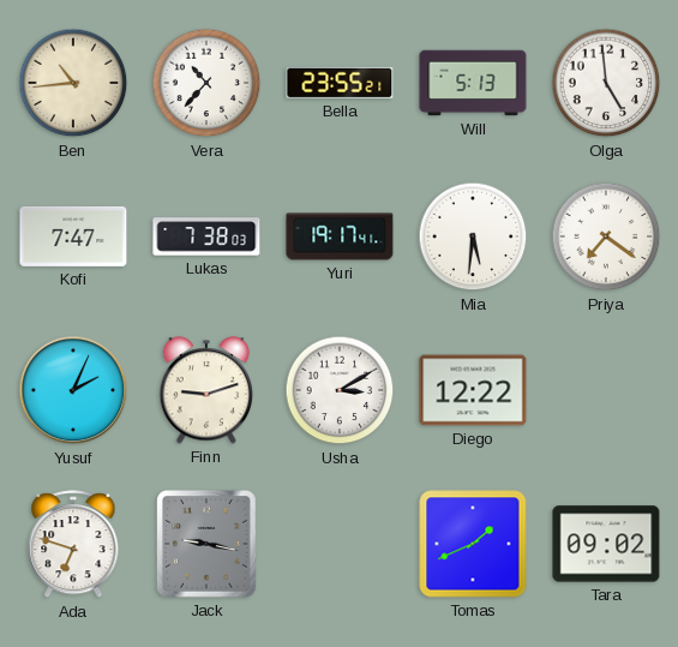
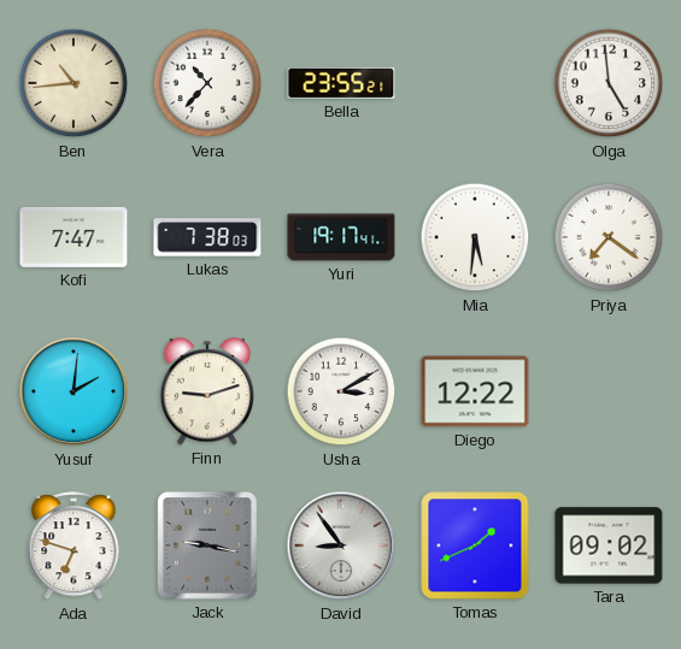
Will: 5:13 -> none (473, 83)
Yusuf: 2:04 -> 2:01 (74, 391)
David: none -> 8:54 (341, 545)
